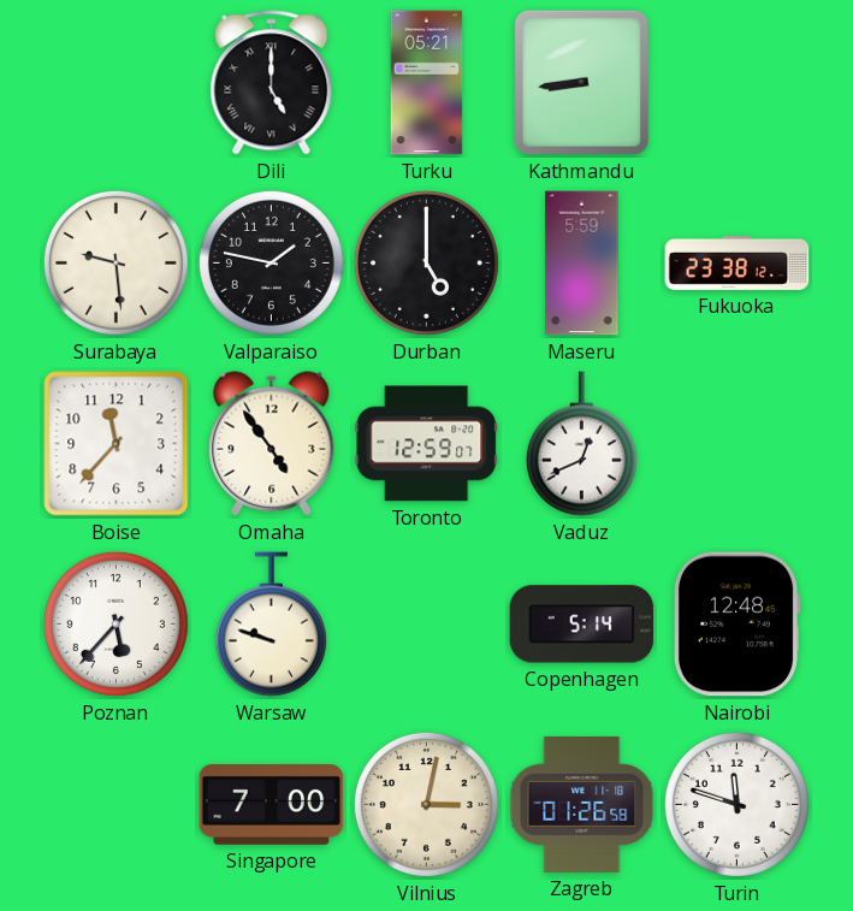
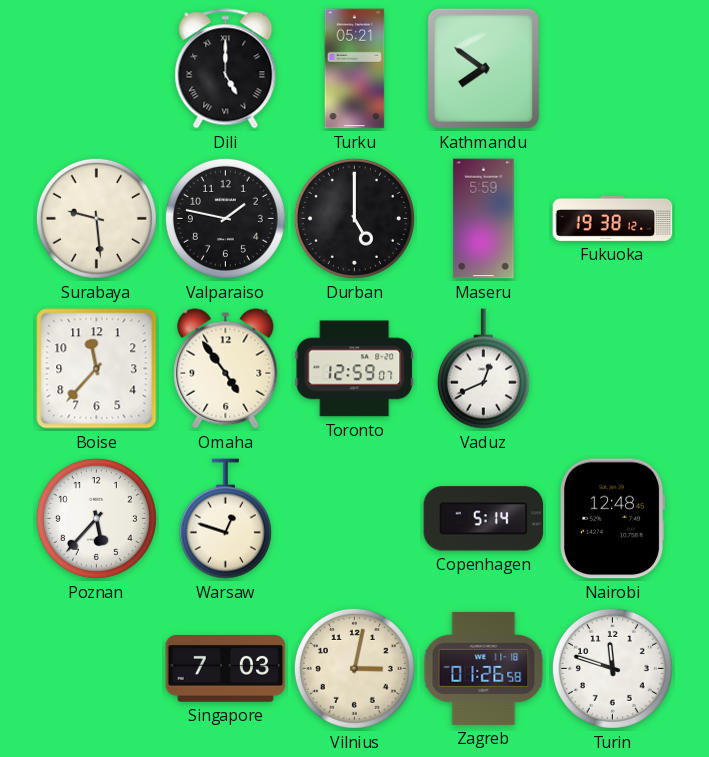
Kathmandu: 8:44 -> 7:51 (483, 68)
Fukuoka: 23:38 -> 19:38 (613, 218)
Warsaw: 9:48 -> 12:48 (225, 519)
Singapore: 7:00 -> 7:03 (226, 669)
